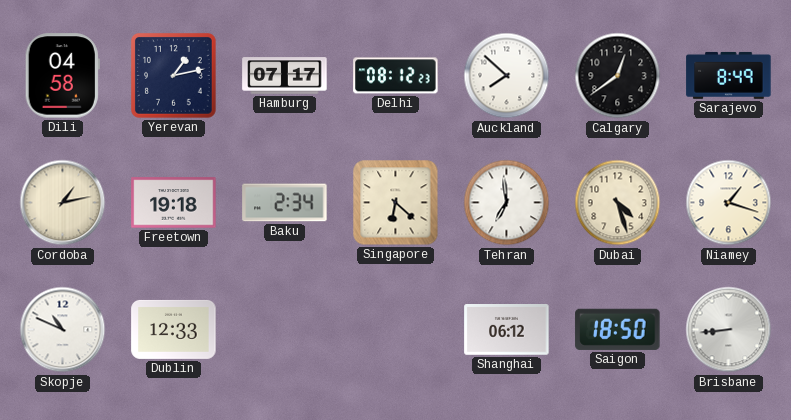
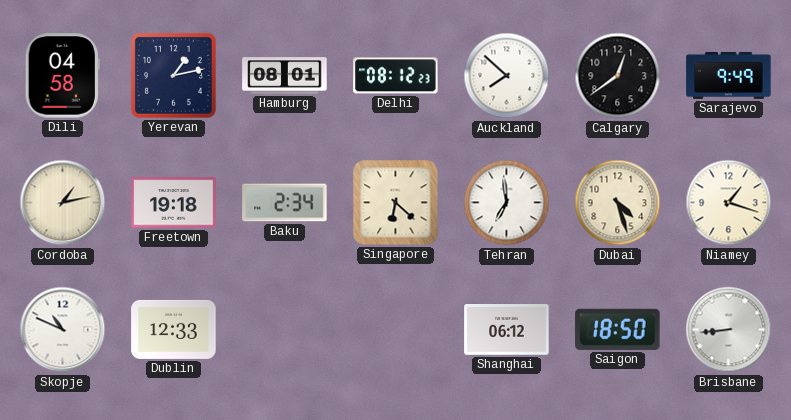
Hamburg: 07:17 -> 08:01 (285, 76)
Sarajevo: 8:49 -> 9:49 (729, 75)
